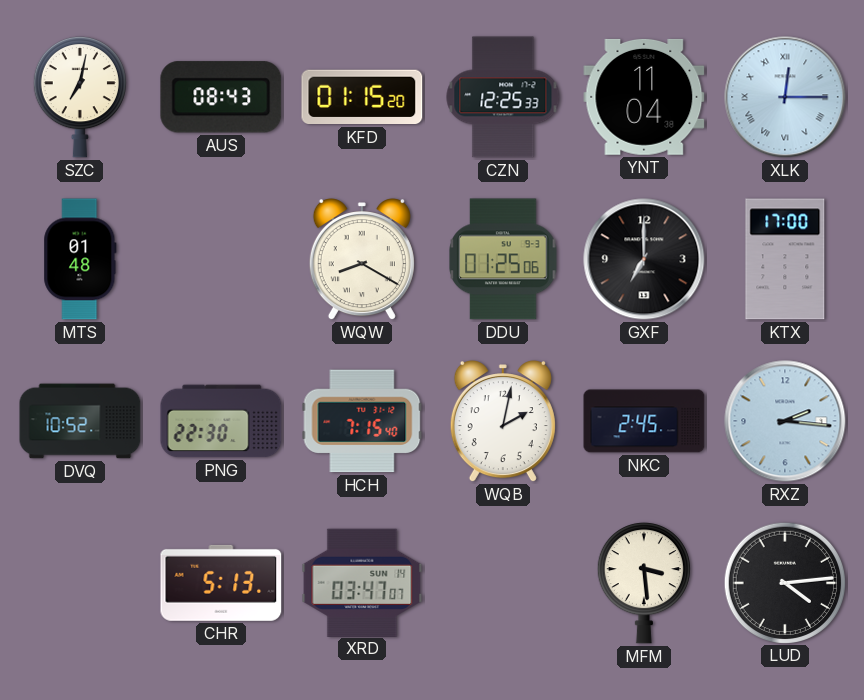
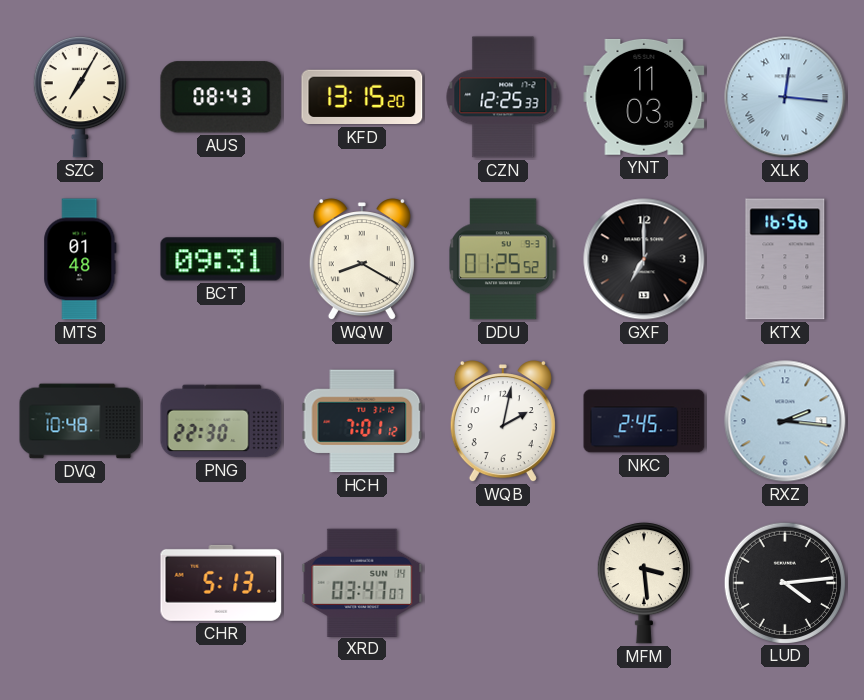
SZC: 7:02 -> 7:05 (80, 98)
KFD: 01:15 -> 13:15 (362, 97)
YNT: 11:04 -> 11:03 (644, 97)
XLK: 12:15 -> 12:16 (785, 97)
BCT: none -> 09:31 (221, 259)
DDU: 01:25:06 -> 01:25:52 (503, 259)
KTX: 17:00 -> 16:56 (785, 259)
DVQ: 10:52 -> 10:48 (80, 421)
HCH: 7:15 -> 7:01 (362, 421)
